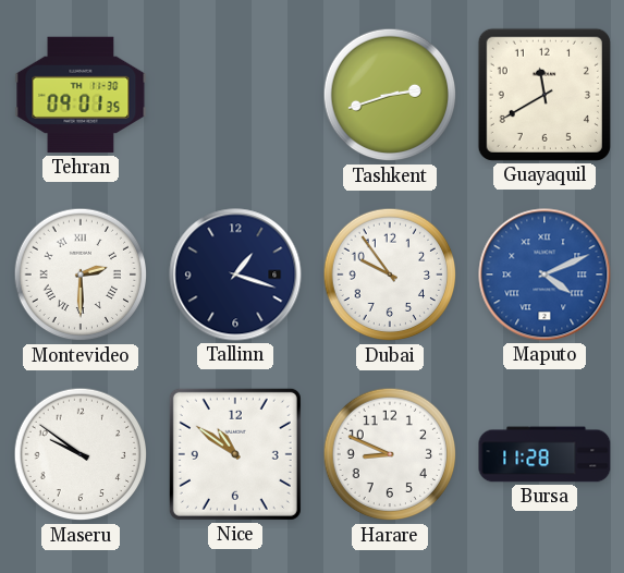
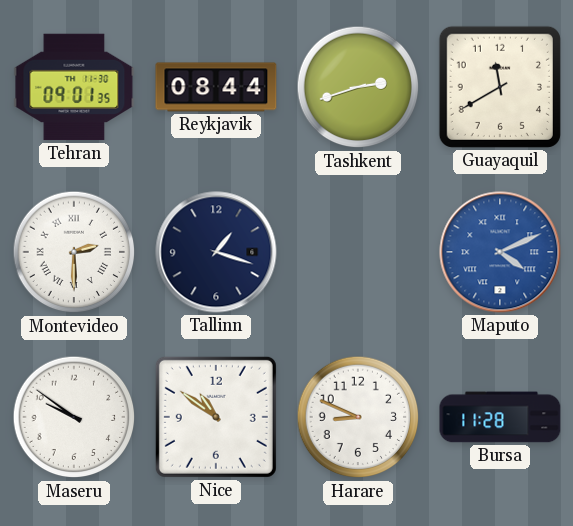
Reykjavik: none -> 08:44 (216, 87)
Dubai: 9:54 -> none (390, 275)
